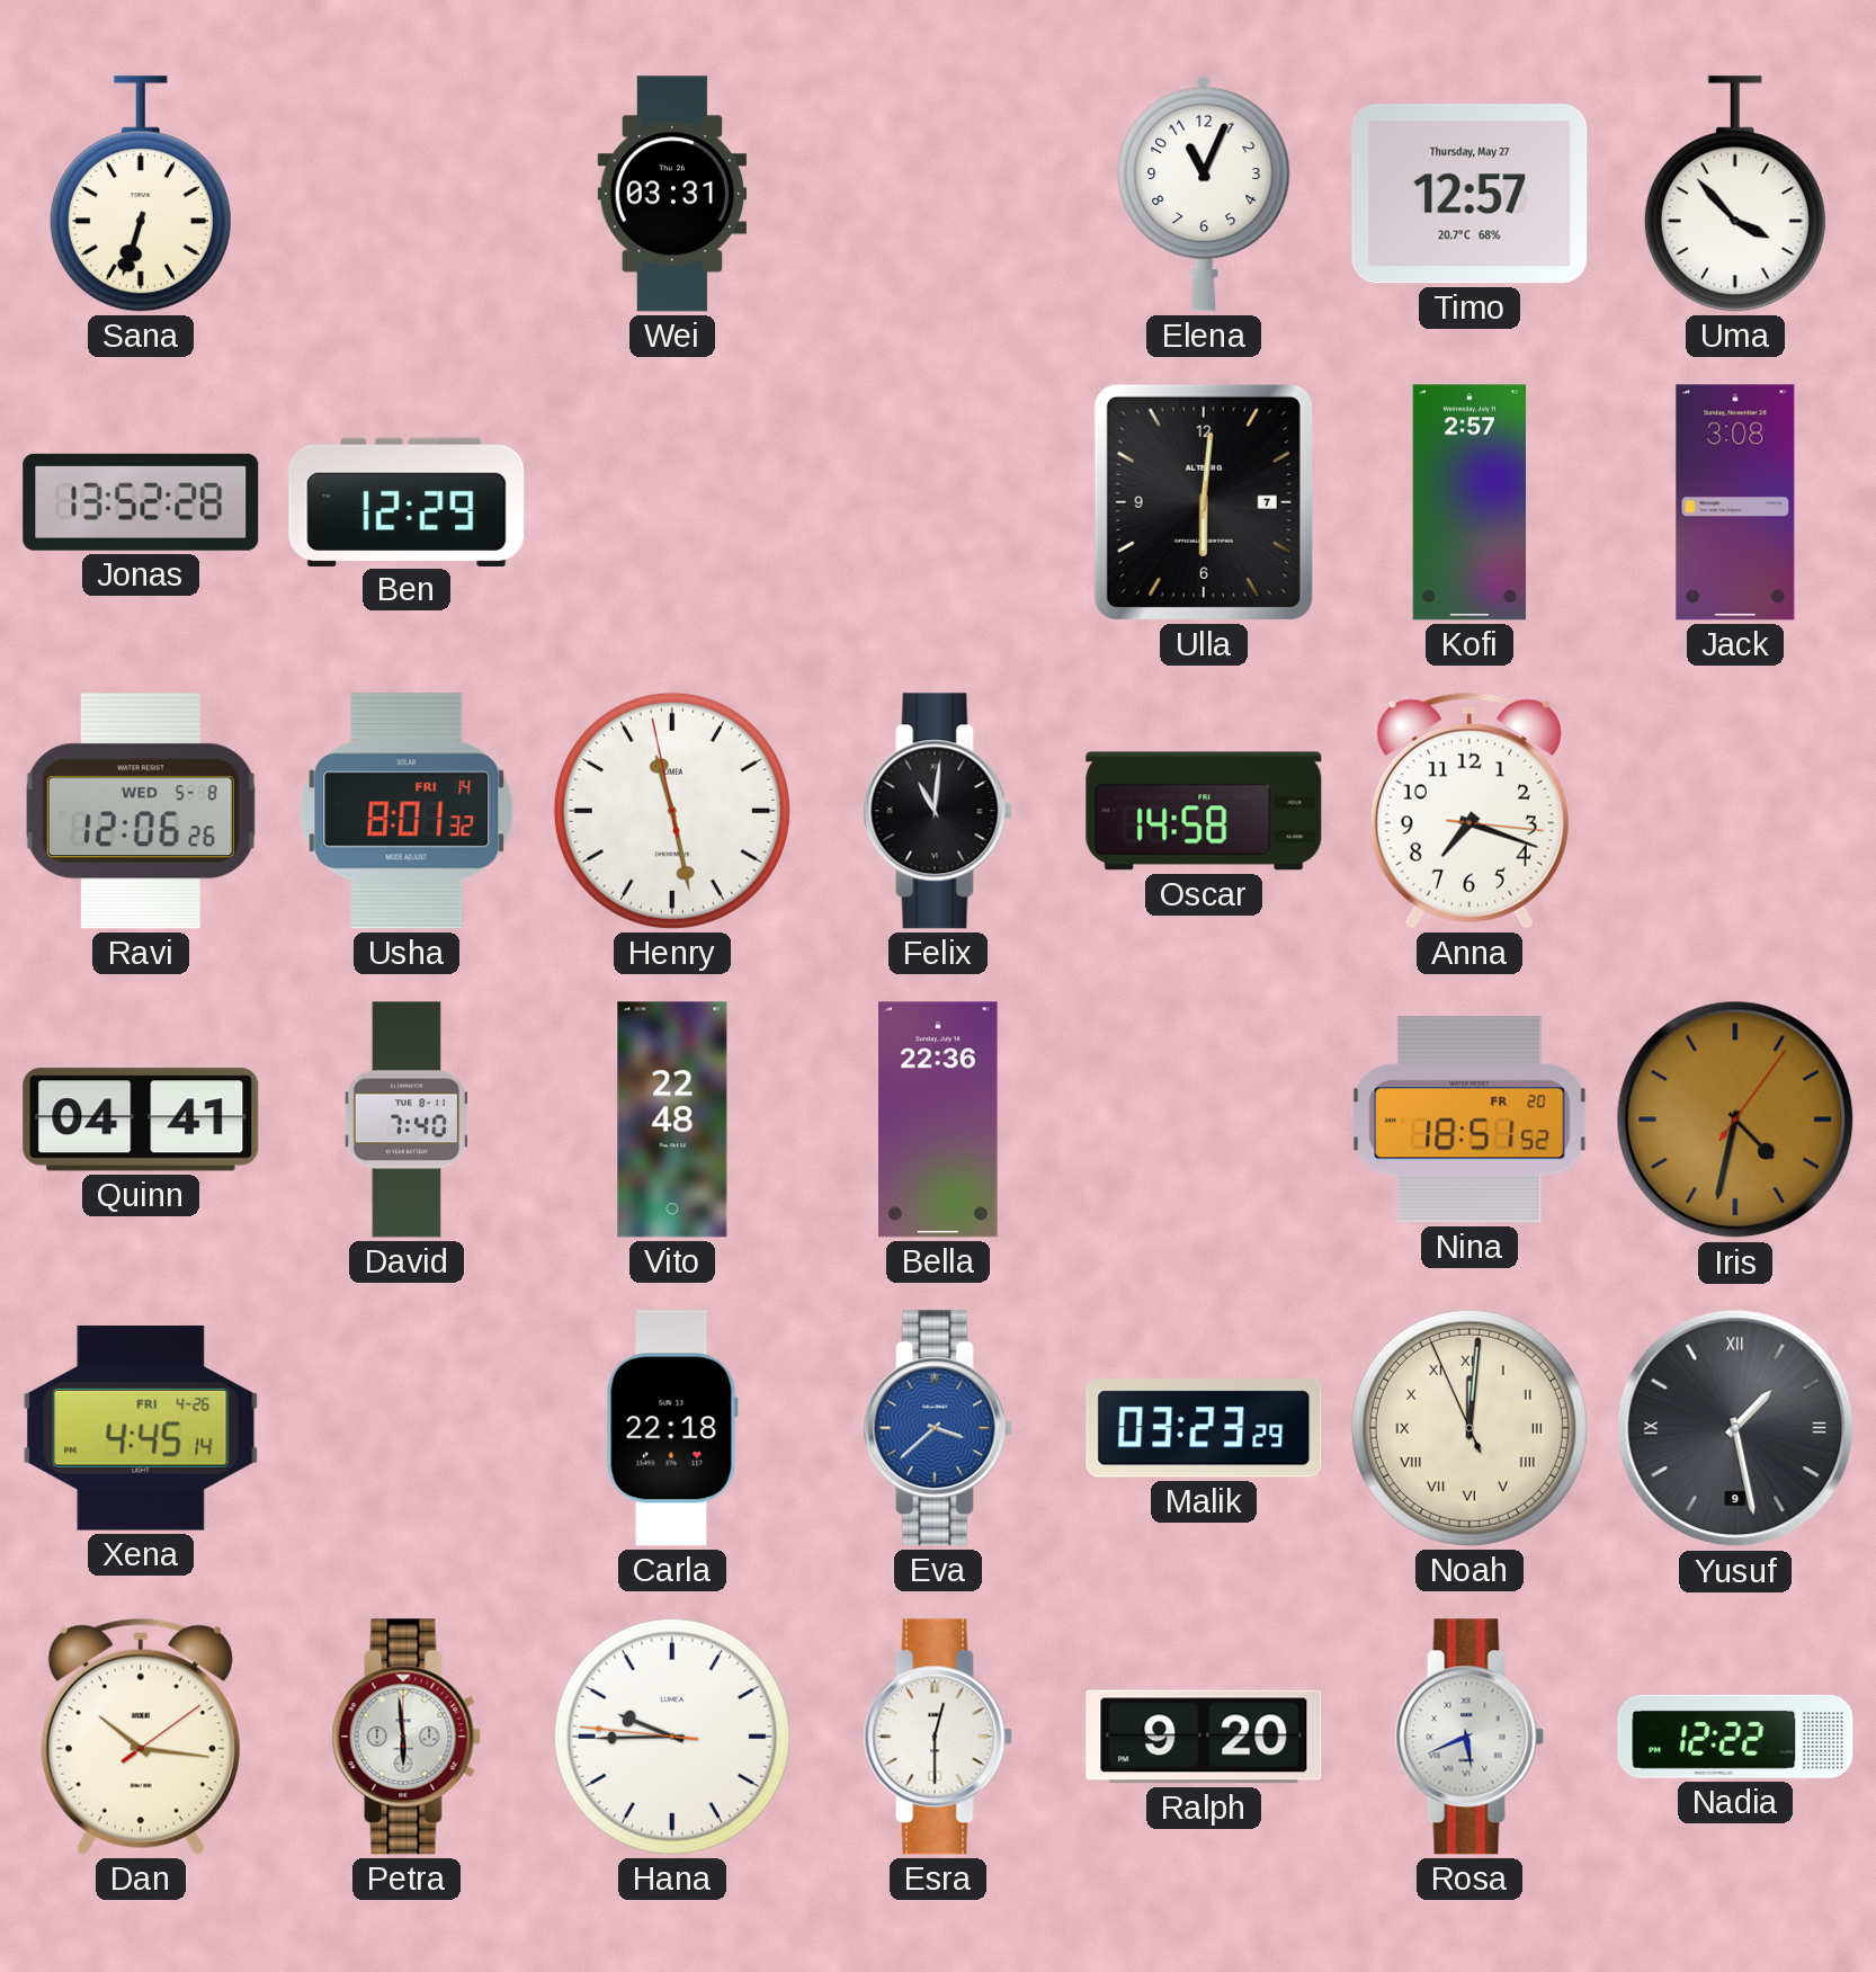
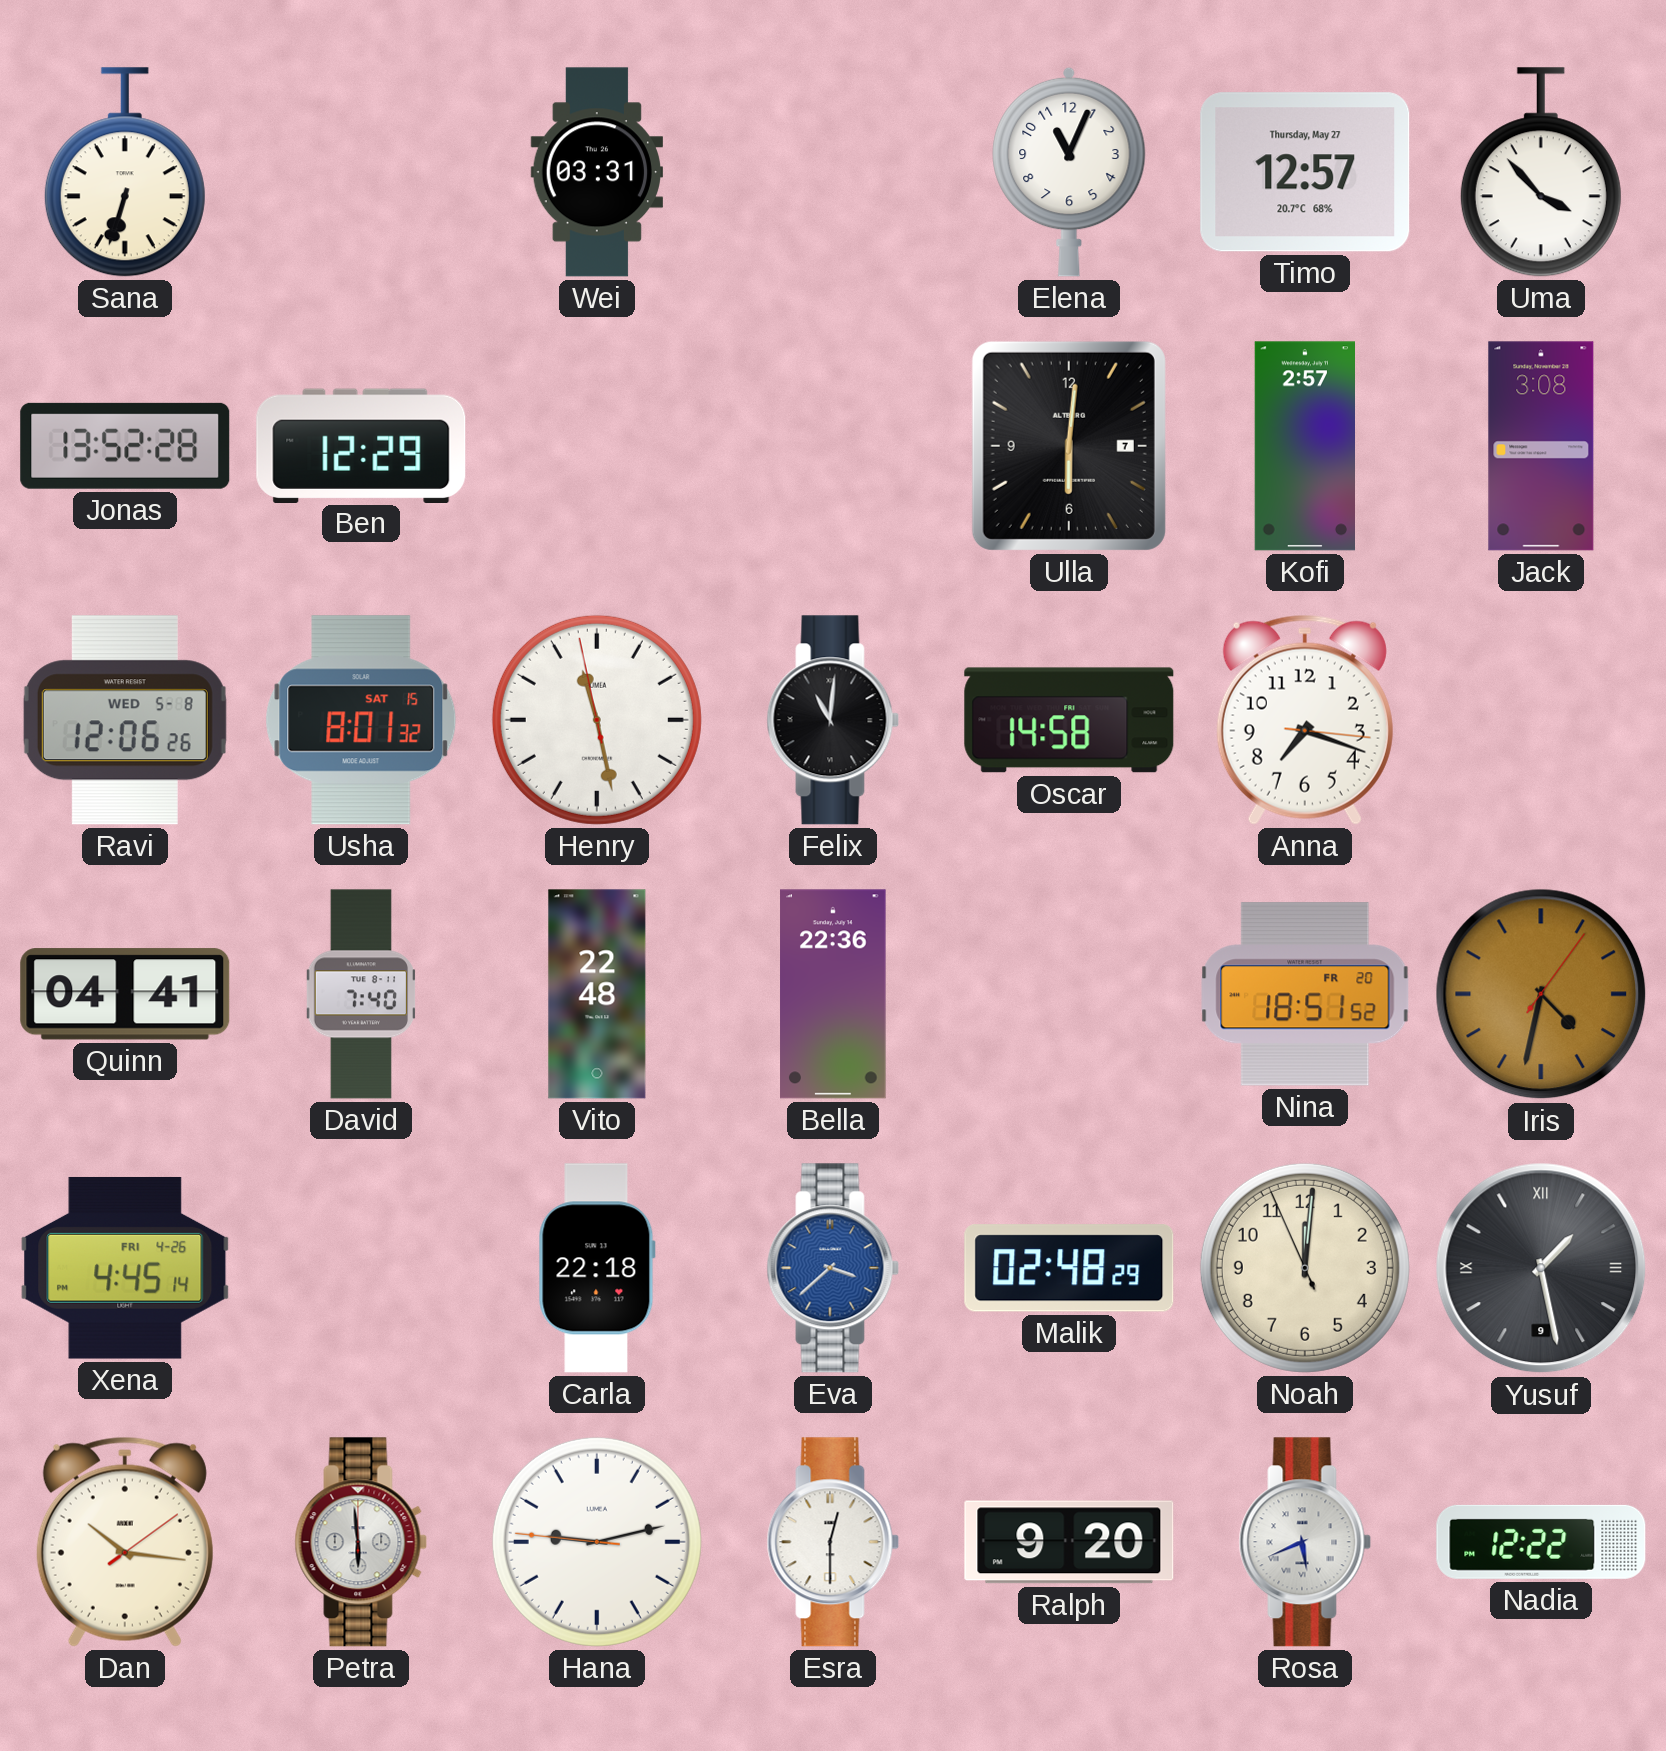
Usha date: FRI 14 -> SAT 15 (361, 720)
Malik: 03:23 -> 02:48 (1069, 1268)
Noah numerals: Roman -> Arabic (1305, 1268)
Hana: 9:44 -> 9:12 (597, 1542)
